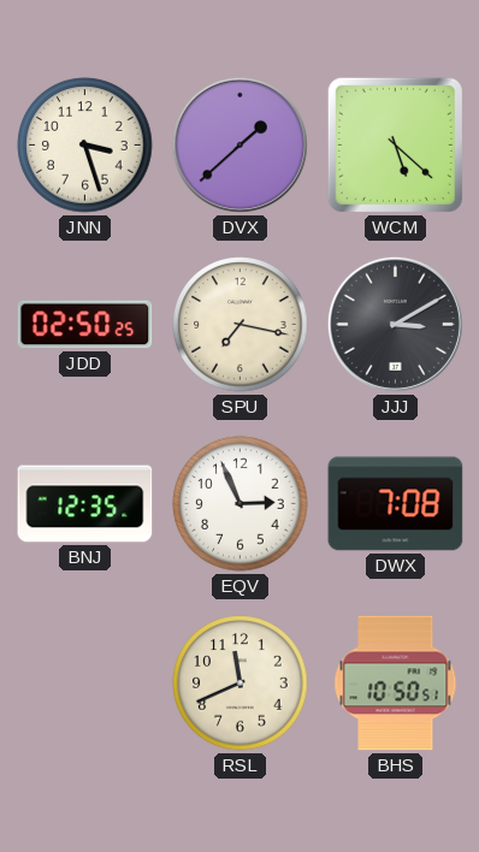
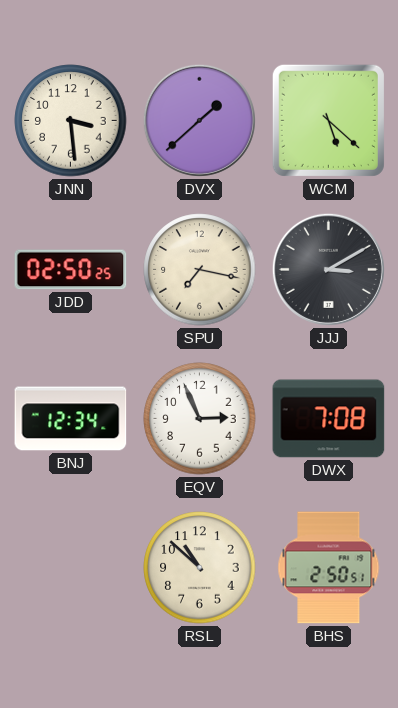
JNN: 3:27 -> 3:29 (71, 121)
BNJ: 12:35 -> 12:34 (71, 419)
RSL: 11:41 -> 10:52 (200, 568)
BHS: 10:50 -> 2:50 (329, 568)
